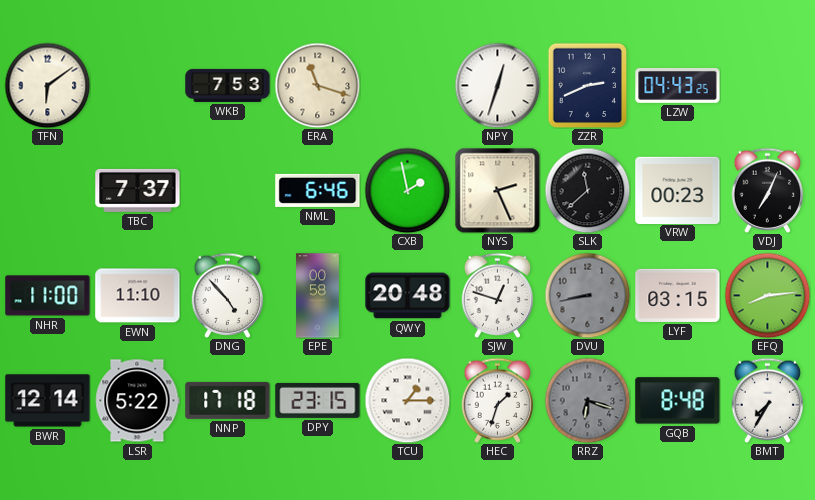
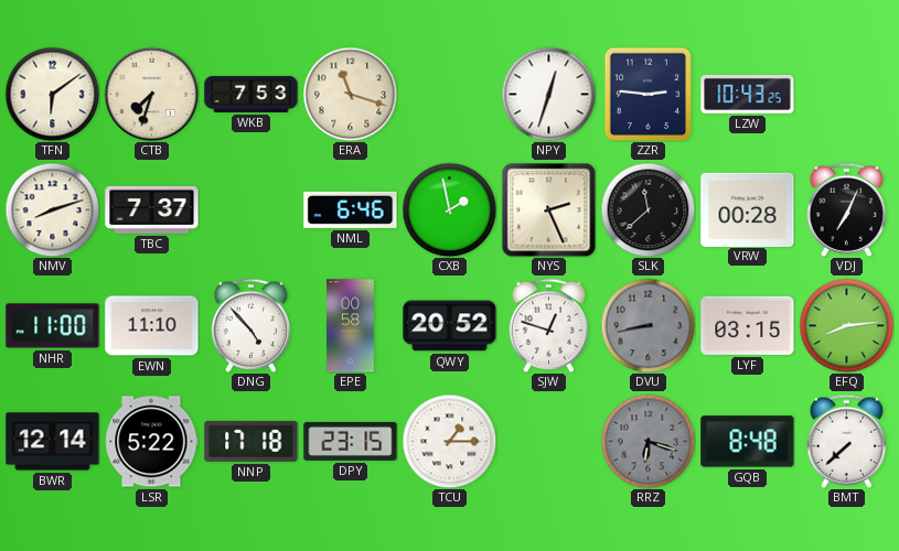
CTB: none -> 7:33 (151, 94)
ZZR: 2:41 -> 2:46 (649, 94)
LZW: 04:43 -> 10:43 (748, 94)
NMV: none -> 8:12 (52, 209)
VRW: 00:23 -> 00:28 (748, 209)
QWY: 20:48 -> 20:52 (450, 326)
HEC: 1:33 -> none (498, 400)
BMT: 7:35 -> 7:38 (847, 441)
